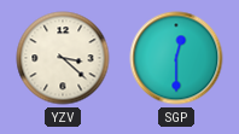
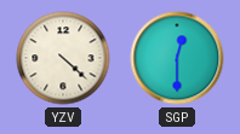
YZV: 3:22 -> 4:22 (63, 58)
